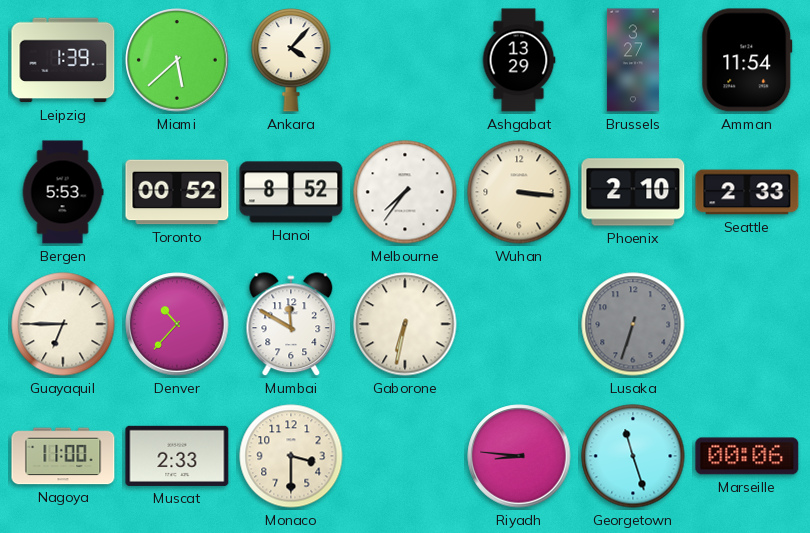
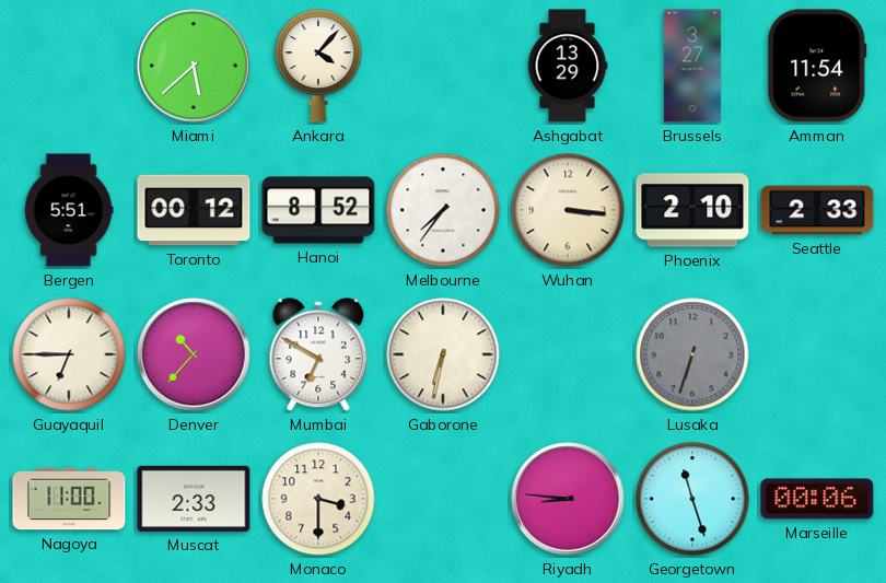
Leipzig: 1:39 -> none (63, 60)
Bergen: 5:53 -> 5:51 (69, 210)
Toronto: 00:52 -> 00:12 (194, 210)
Mumbai: 11:50 -> 6:50 (318, 355)
